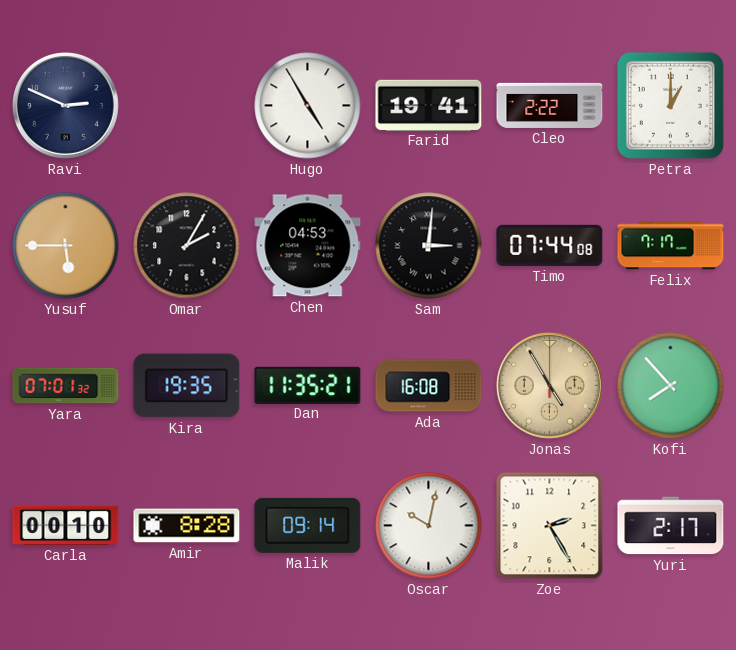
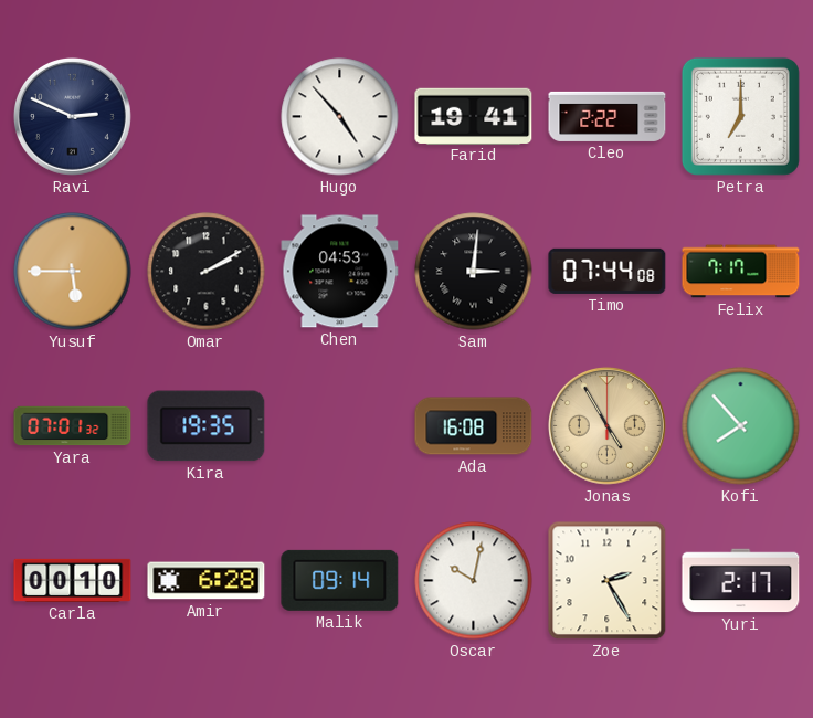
Hugo: 4:55 -> 4:53 (340, 117)
Petra: 1:00 -> 7:00 (740, 116)
Omar: 2:05 -> 2:10 (207, 272)
Dan: 11:35 -> none (308, 385)
Amir: 8:28 -> 6:28 (207, 581)
